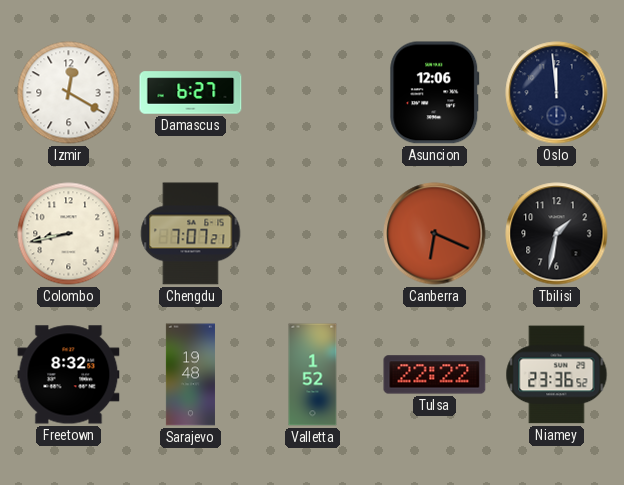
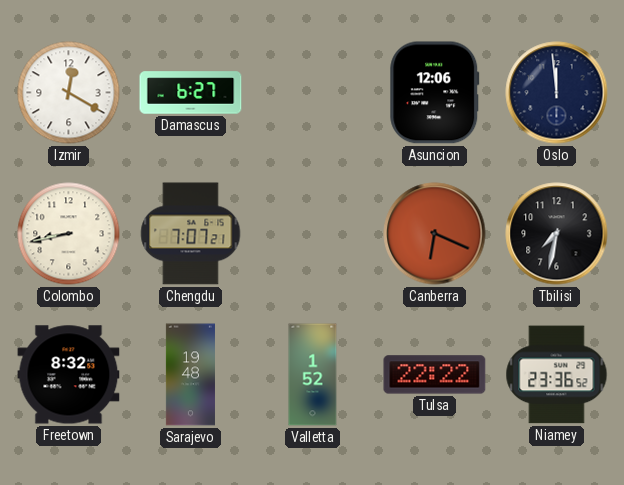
Tbilisi: 1:32 -> 7:32 (557, 234)
